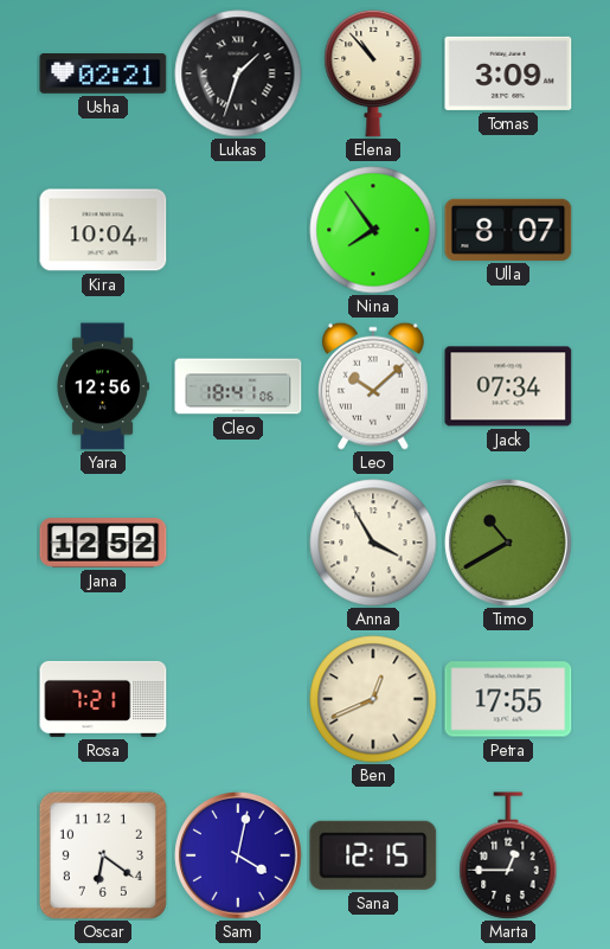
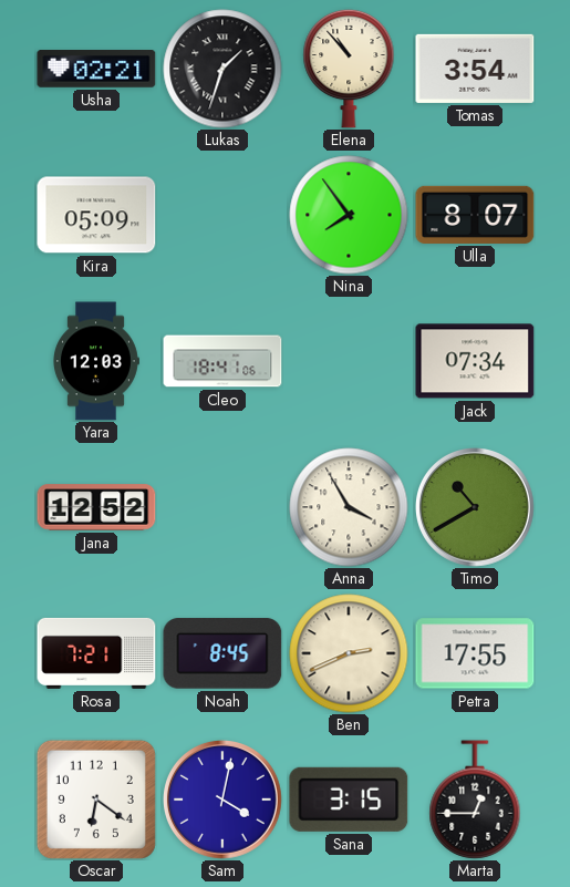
Tomas: 3:09 -> 3:54 (475, 69)
Kira: 10:04 -> 05:09 (96, 215)
Yara: 12:56 -> 12:03 (96, 361)
Leo: 10:08 -> none (373, 386)
Noah: none -> 8:45 (222, 653)
Ben: 12:41 -> 2:41 (349, 653)
Sana: 12:15 -> 3:15 (349, 800)
